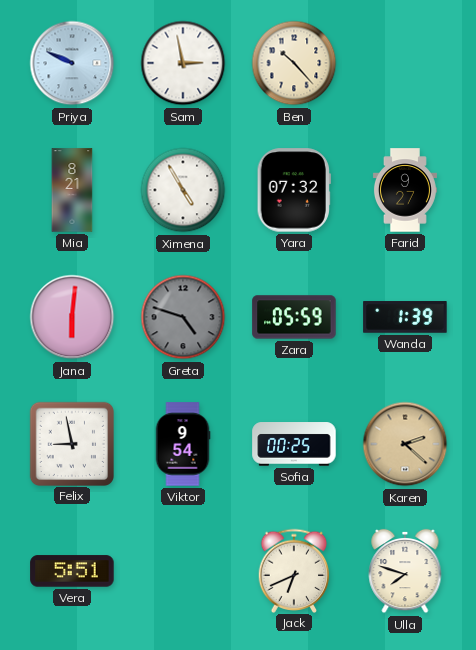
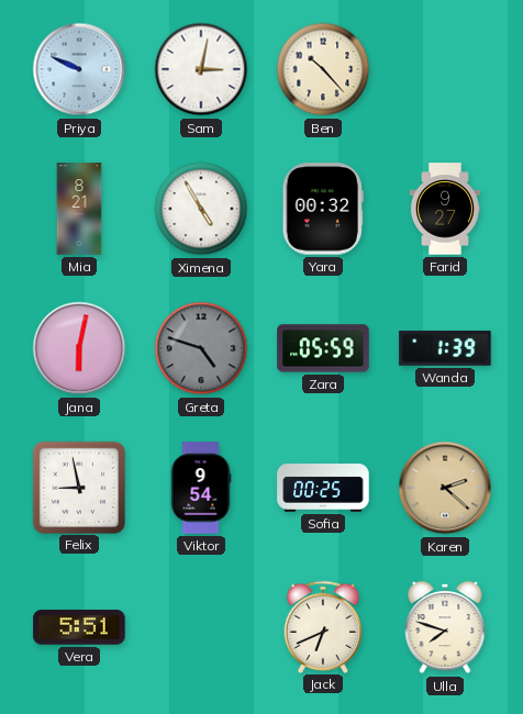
Sam: 2:58 -> 3:02 (201, 69)
Yara: 07:32 -> 00:32 (323, 209)
Jana: 6:01 -> 6:02 (79, 348)
